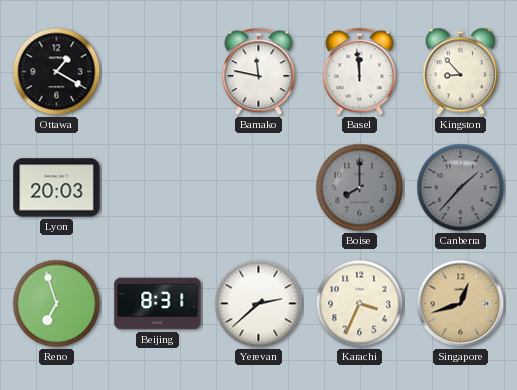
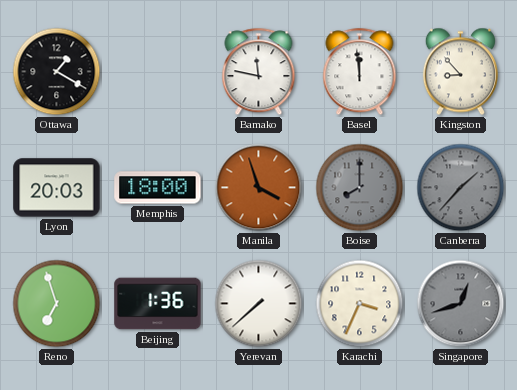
Memphis: none -> 18:00 (158, 188)
Manila: none -> 3:57 (259, 188)
Beijing: 8:31 -> 1:36 (158, 304)
Yerevan: 2:38 -> 7:38 (259, 304)
Singapore dial: champagne -> grey (461, 304)
